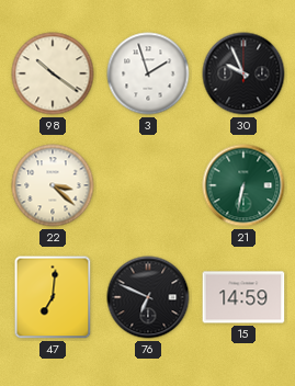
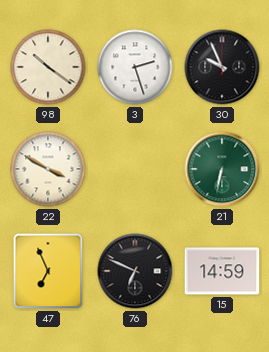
3: 1:57 -> 2:27 (135, 67)
22: 3:22 -> 3:50 (48, 169)
47: 7:01 -> 6:56 (48, 271)
